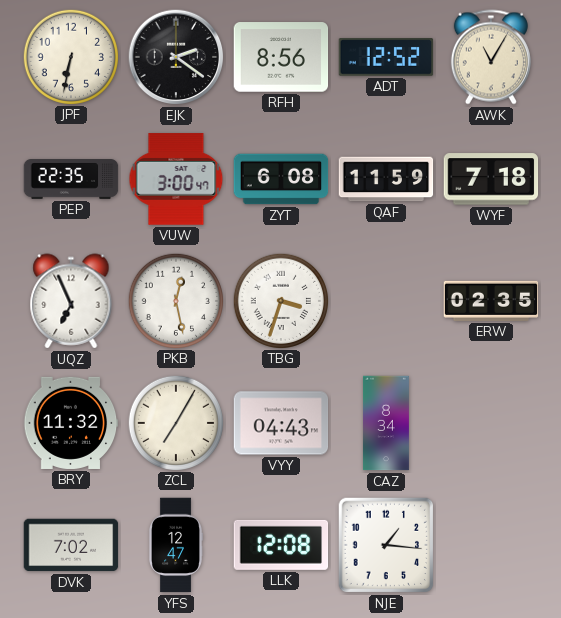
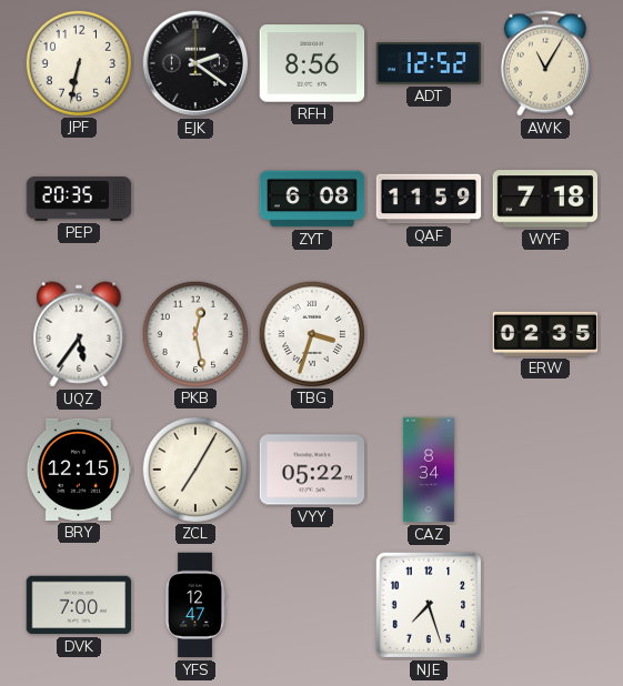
PEP: 22:35 -> 20:35 (79, 199)
VUW: 3:00 -> none (176, 179)
UQZ: 6:56 -> 5:36 (79, 334)
BRY: 11:32 -> 12:15 (79, 470)
VYY: 04:43 -> 05:22 (312, 470)
DVK: 7:02 -> 7:00 (79, 605)
LLK: 12:08 -> none (281, 545)
NJE: 1:16 -> 7:27 (429, 605)
